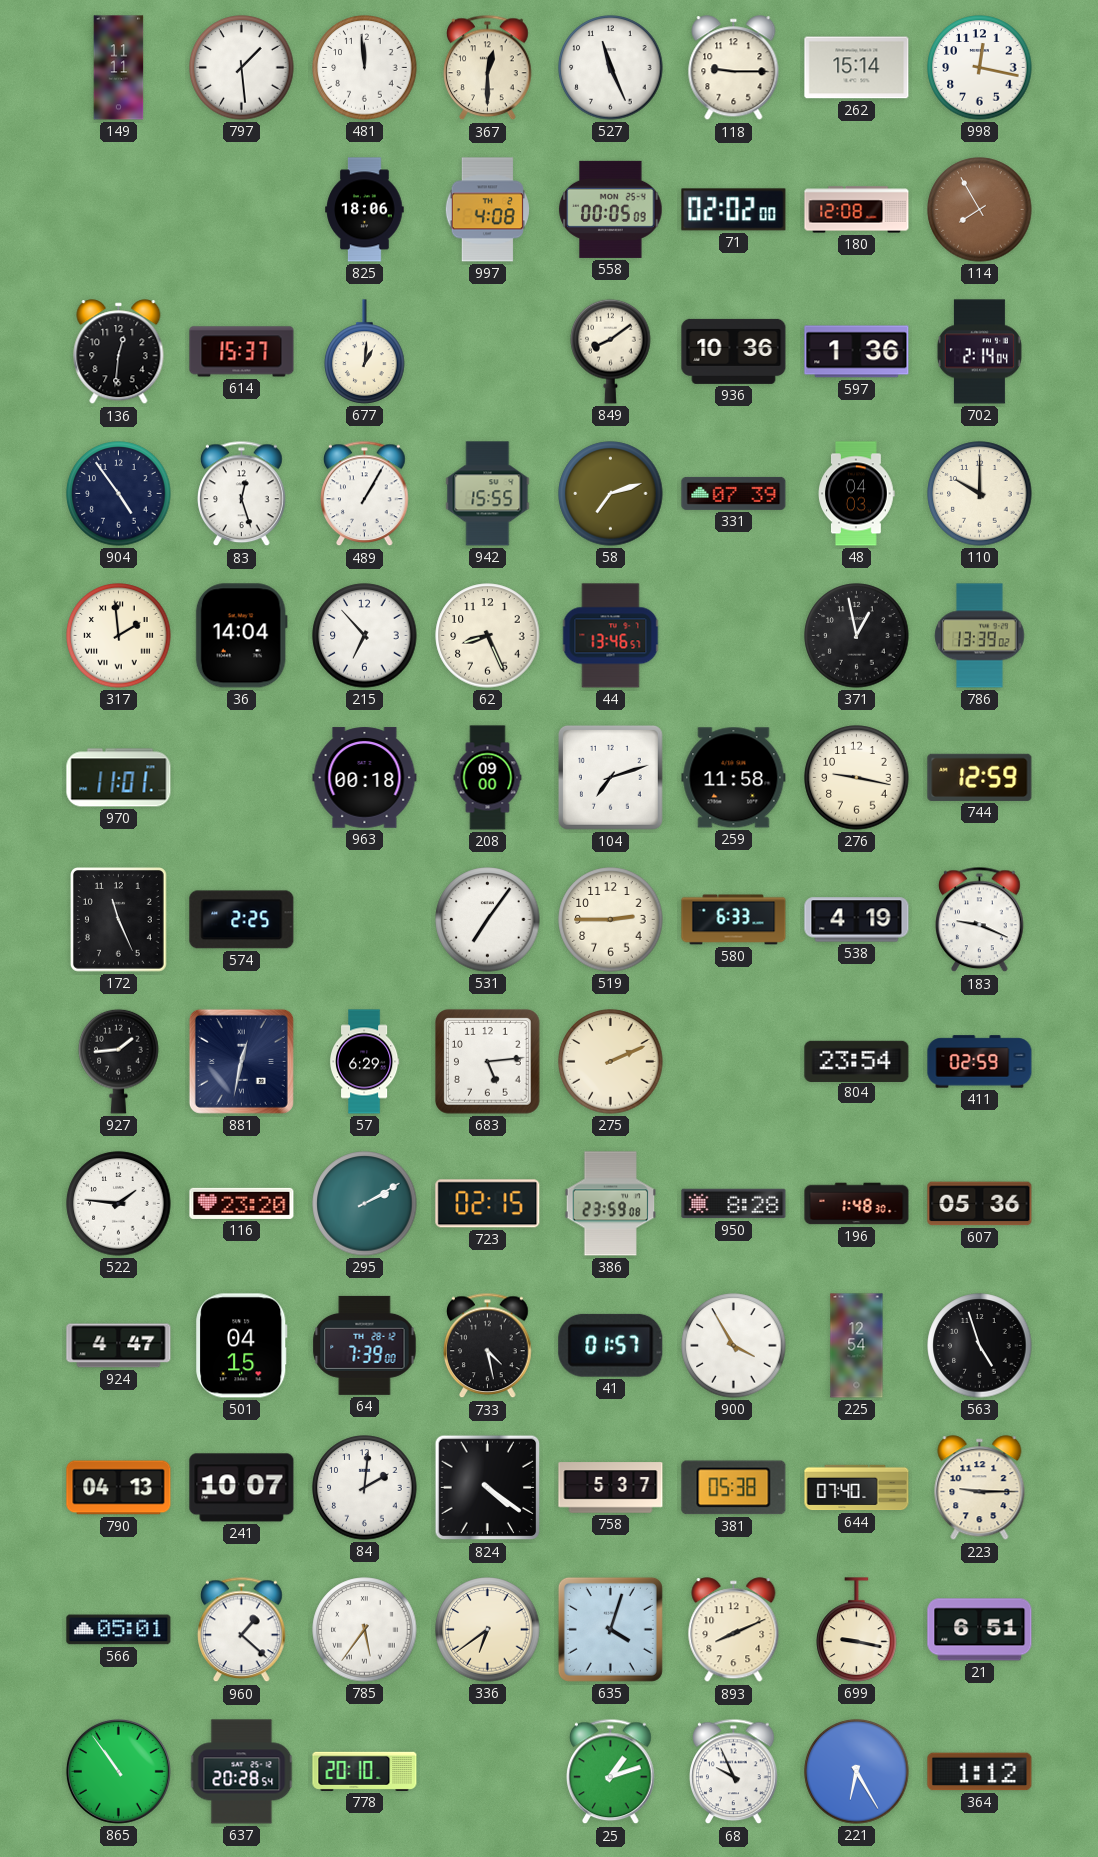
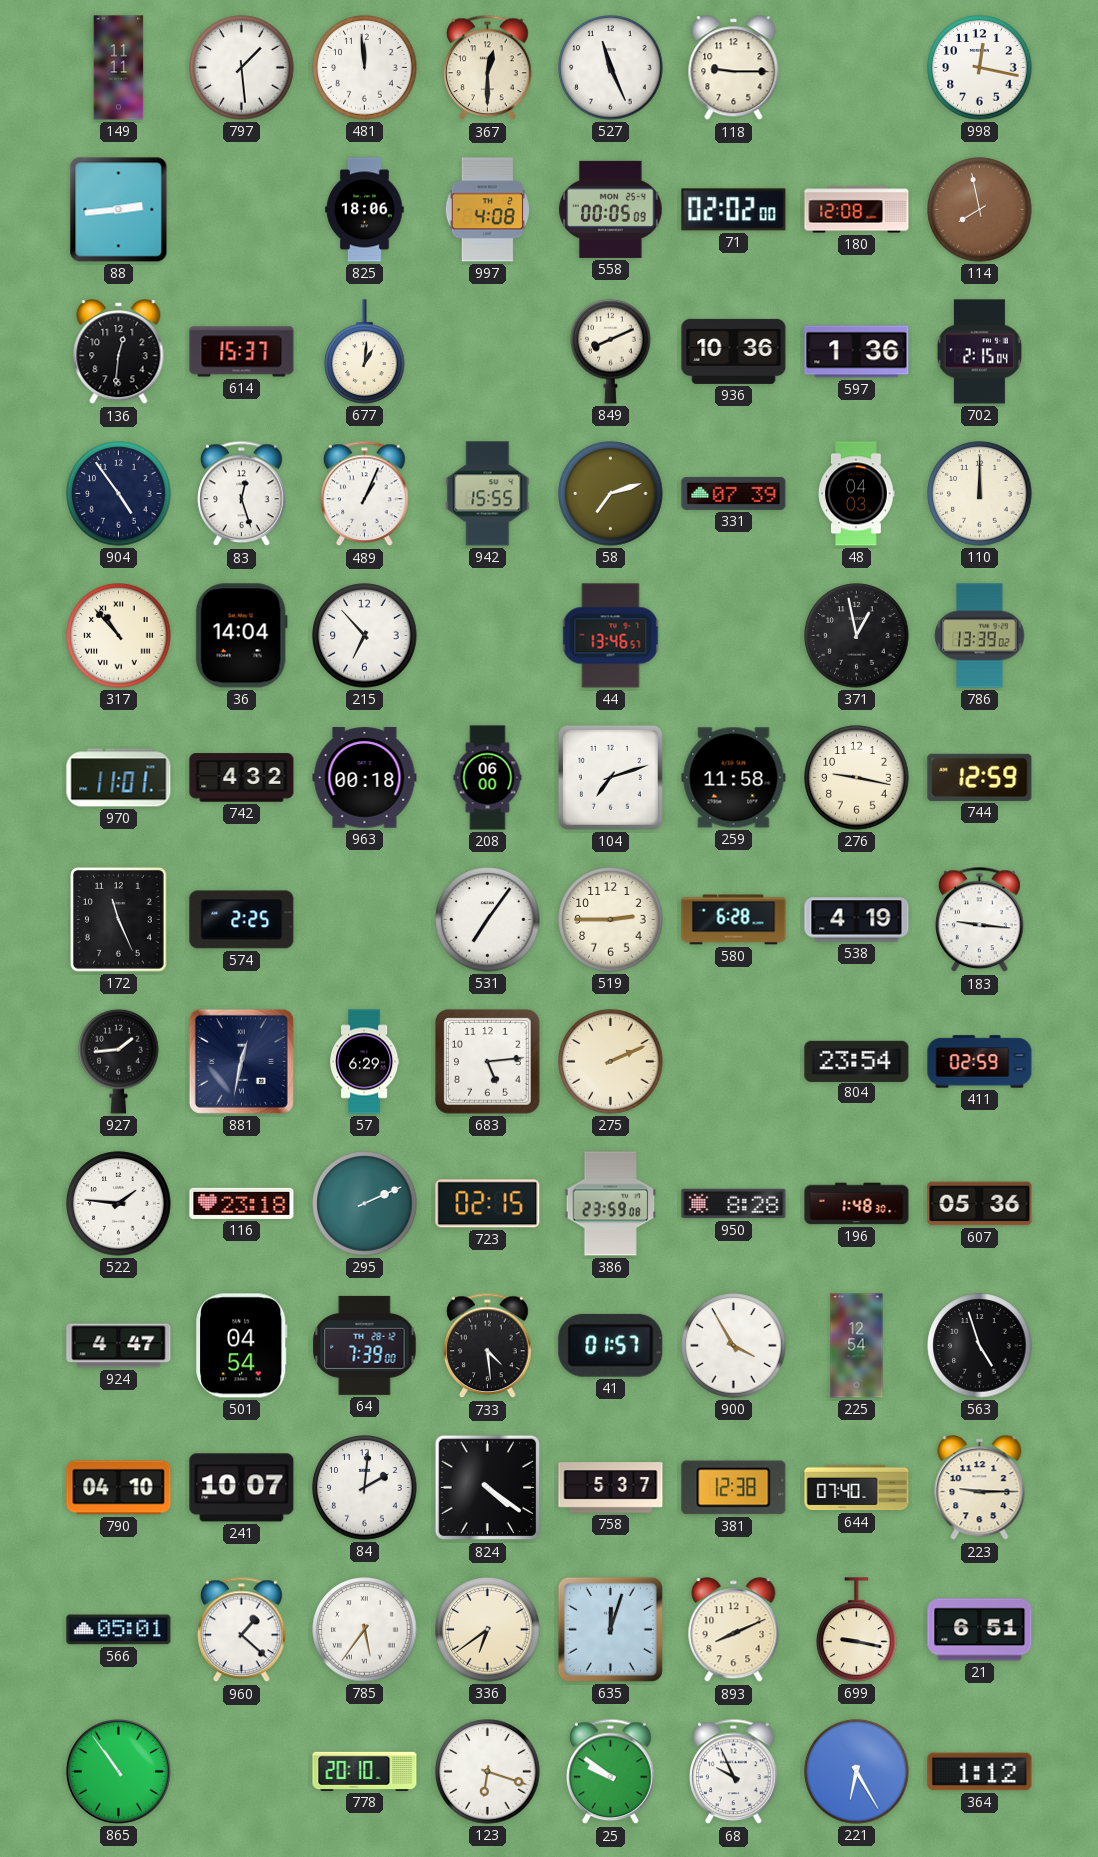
262: 15:14 -> none (857, 68)
88: none -> 2:44 (119, 210)
114: 7:55 -> 7:58 (980, 210)
849: 8:09 -> 8:11 (611, 351)
702: 2:14 -> 2:15 (979, 352)
489: 1:05 -> 1:04 (365, 494)
110: 10:00 -> 12:00 (980, 494)
317: 1:59 -> 10:53 (119, 636)
62: 8:26 -> none (488, 636)
742: none -> 4:32 (242, 778)
208: 09:00 -> 06:00 (488, 778)
580: 6:33 -> 6:28 (734, 920)
183: 9:19 -> 9:16 (980, 920)
116: 23:20 -> 23:18 (242, 1203)
295: 2:10 -> 2:11 (365, 1204)
501: 04:15 -> 04:54 (242, 1346)
733: 4:28 -> 4:29 (488, 1346)
790: 04:13 -> 04:10 (119, 1488)
381: 05:38 -> 12:38 (734, 1488)
635: 4:03 -> 12:03 (610, 1629)
637: 20:28 -> none (242, 1772)
123: none -> 6:18 (488, 1772)
25: 1:12 -> 9:51 (611, 1772)
